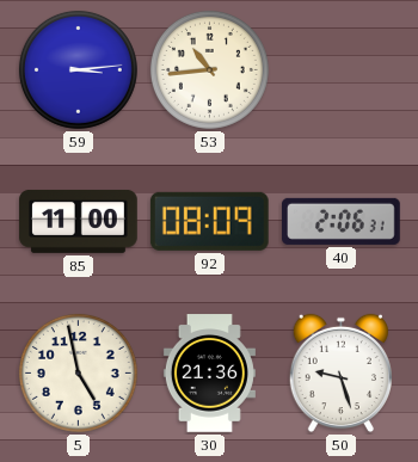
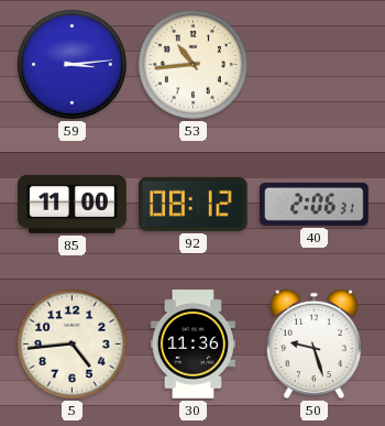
92: 08:09 -> 08:12 (193, 204)
5: 4:58 -> 4:44 (71, 343)
30: 21:36 -> 11:36 (193, 345)
